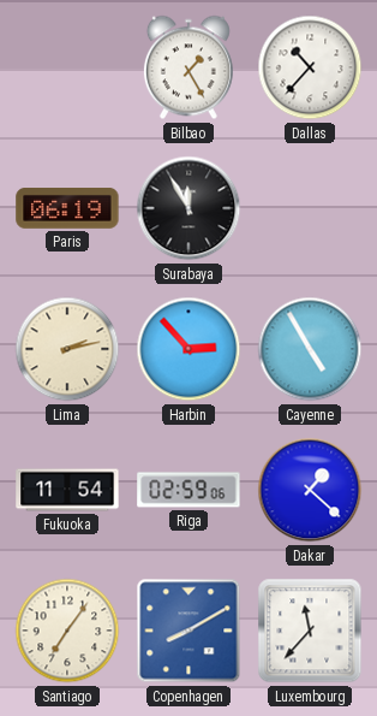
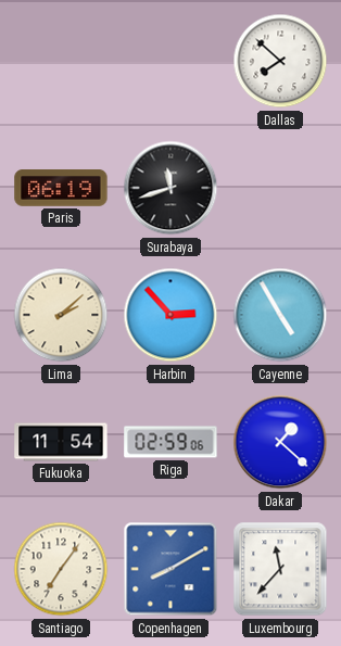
Bilbao: 1:25 -> none (188, 67)
Dallas: 10:37 -> 7:52 (280, 61)
Surabaya: 11:55 -> 11:42 (171, 188)
Lima: 2:13 -> 2:08 (61, 315)
